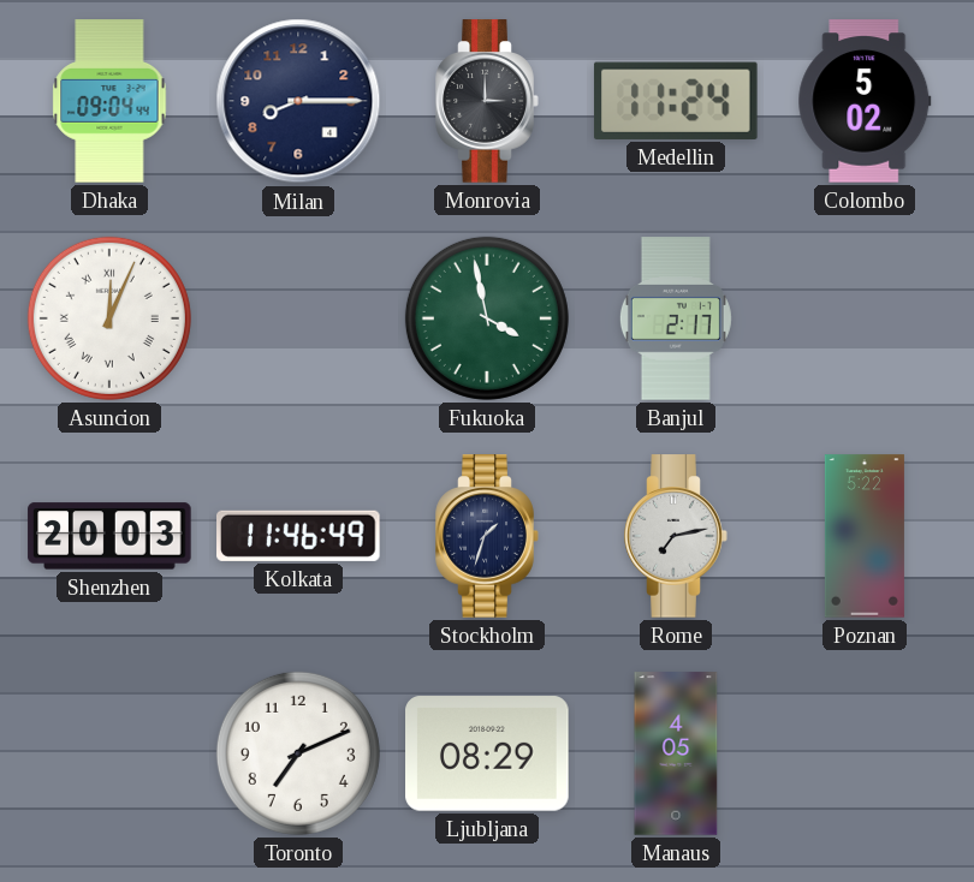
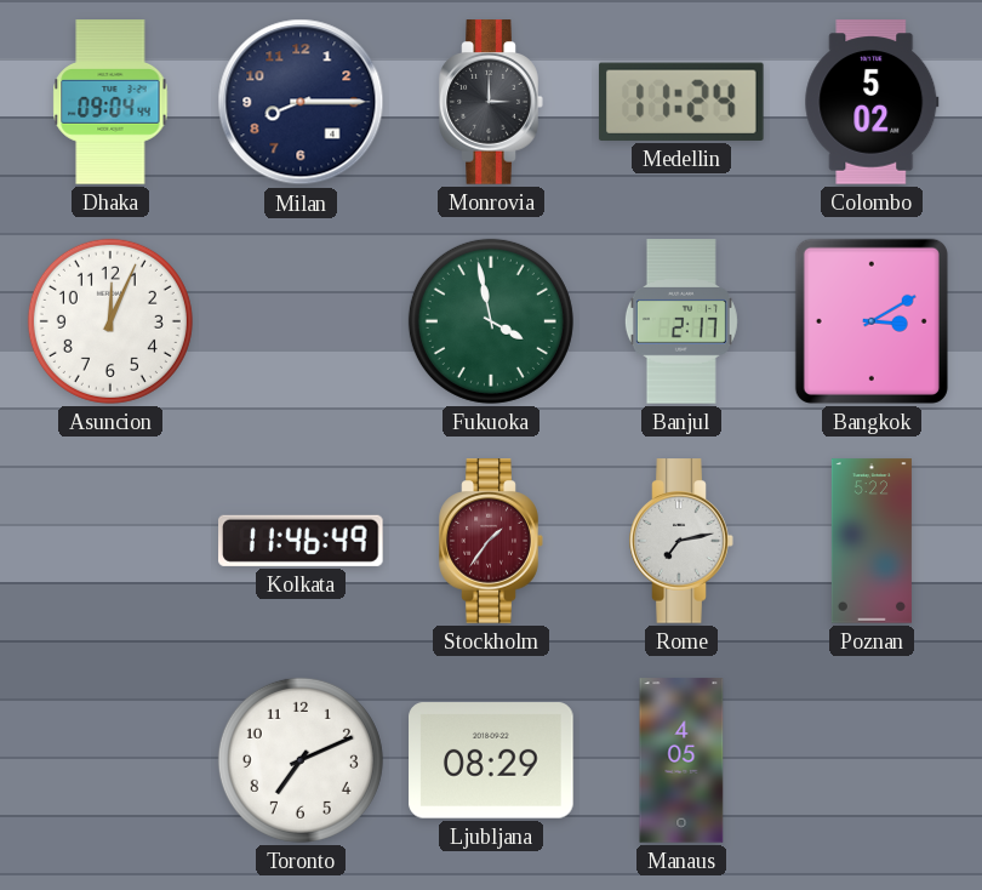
Asuncion numerals: Roman -> Arabic (110, 321)
Bangkok: none -> 3:10 (872, 321)
Shenzhen: 20:03 -> none (109, 536)
Stockholm: 1:33 -> 1:36 (491, 541)
Stockholm dial: navy -> burgundy (491, 541)
